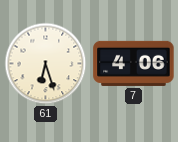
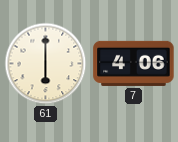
61: 6:27 -> 6:00 (46, 64)
